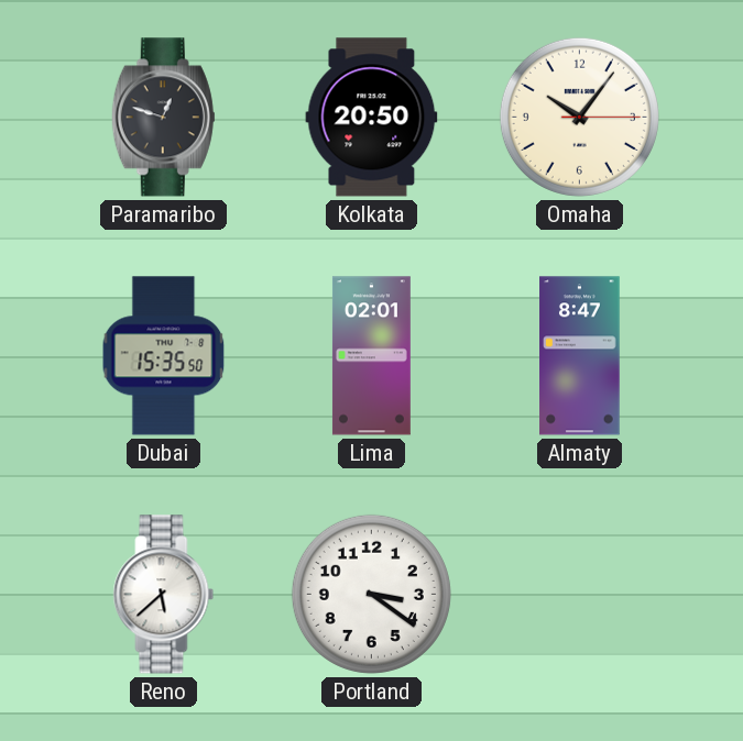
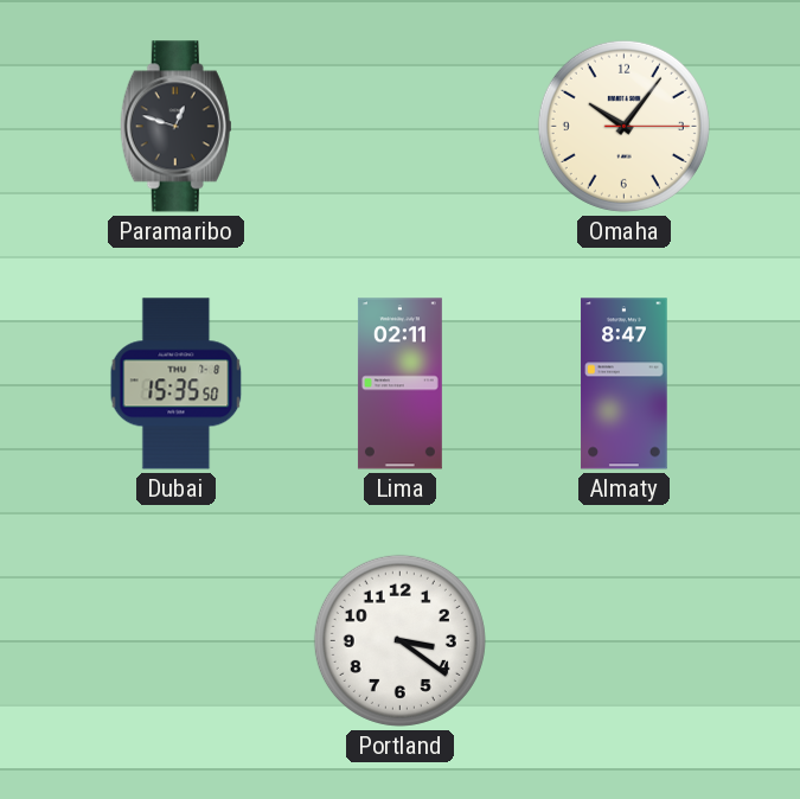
Kolkata: 20:50 -> none (372, 118)
Lima: 02:01 -> 02:11 (399, 384)
Reno: 5:38 -> none (164, 595)
